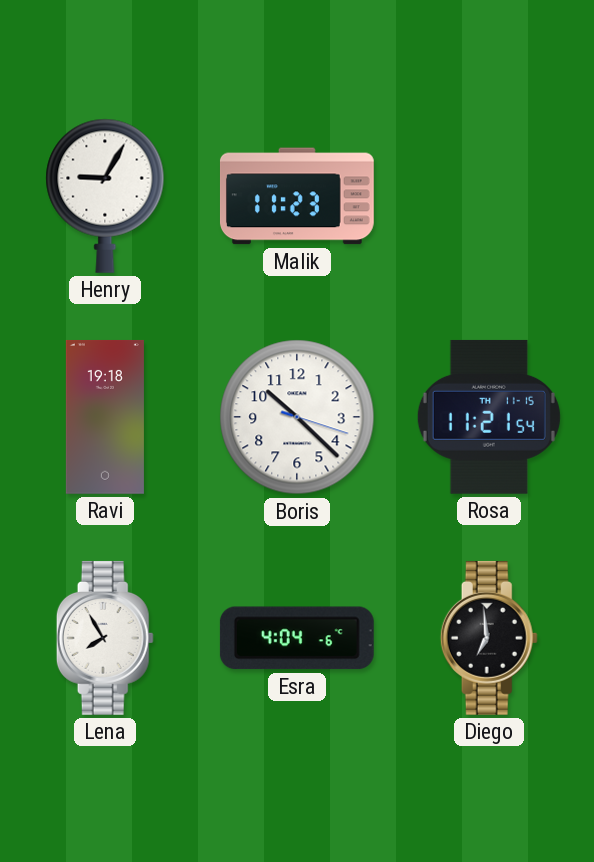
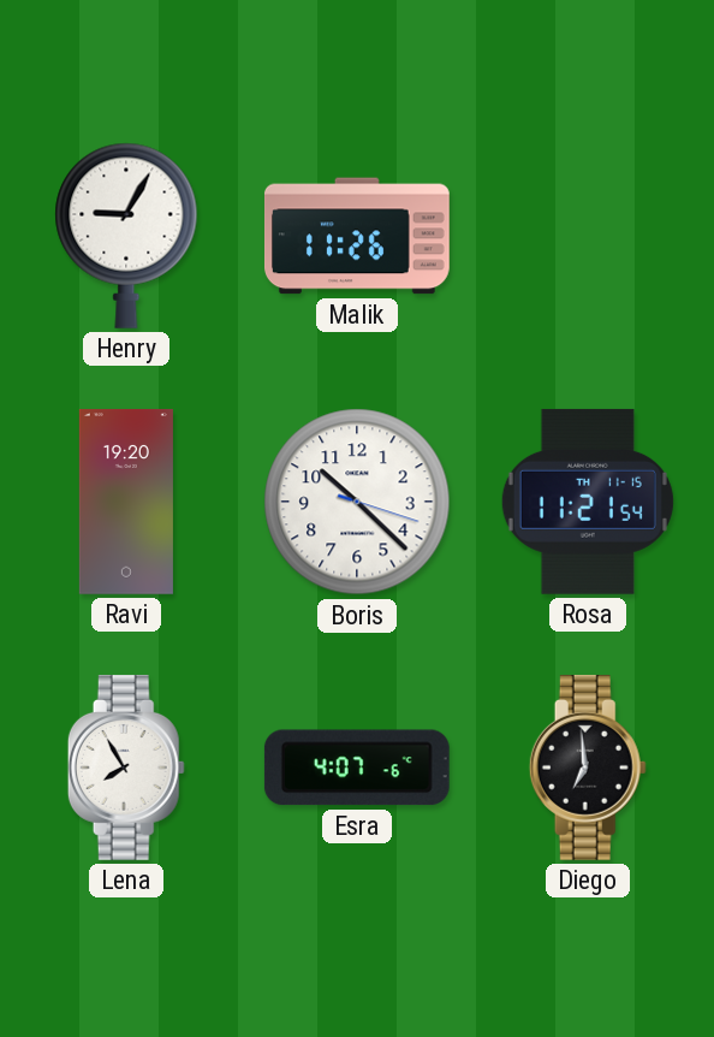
Malik: 11:23 -> 11:26 (357, 236)
Ravi: 19:18 -> 19:20 (126, 502)
Esra: 4:04 -> 4:07 (357, 768)
